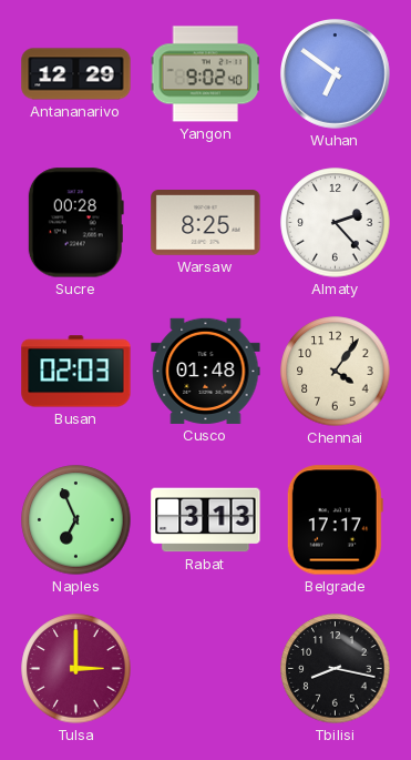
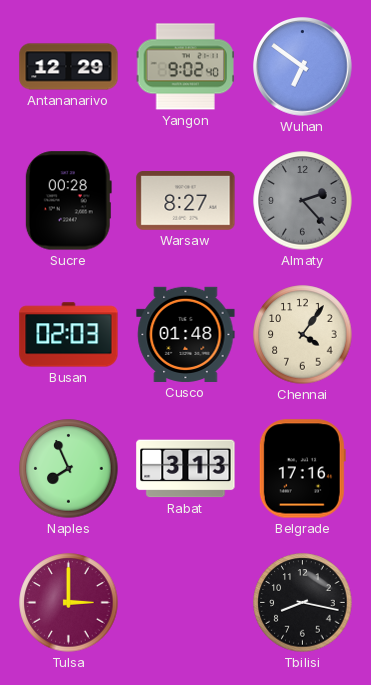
Warsaw: 8:25 -> 8:27 (186, 201)
Almaty dial: white -> grey (303, 201)
Naples: 6:56 -> 7:56 (69, 469)
Belgrade: 17:17 -> 17:16 (302, 469)
